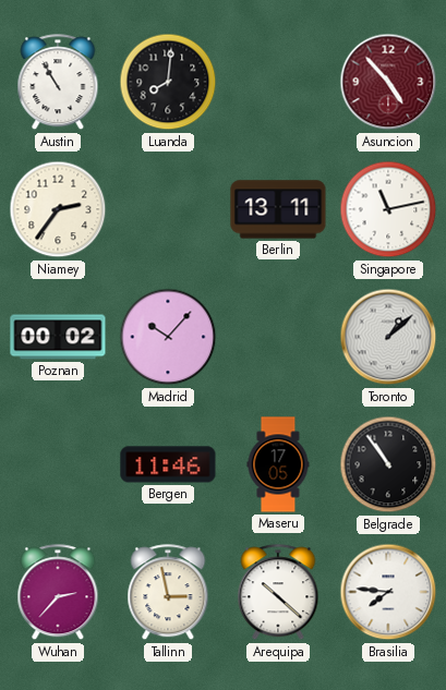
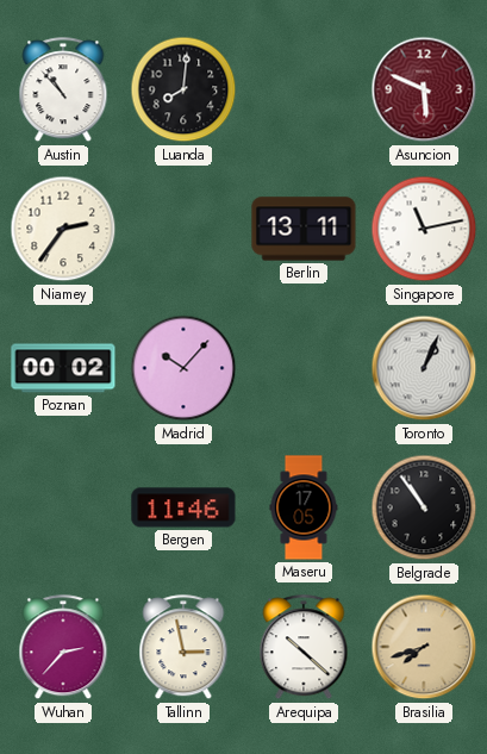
Austin: 10:55 -> 10:53 (63, 91)
Asuncion: 4:53 -> 5:49 (424, 89)
Toronto: 1:08 -> 1:04 (424, 368)
Brasilia: 7:46 -> 7:42 (424, 647)
Brasilia dial: white -> champagne (424, 647)
